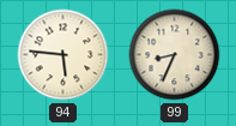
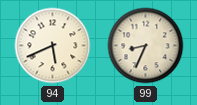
94: 5:46 -> 5:41 (53, 46)
